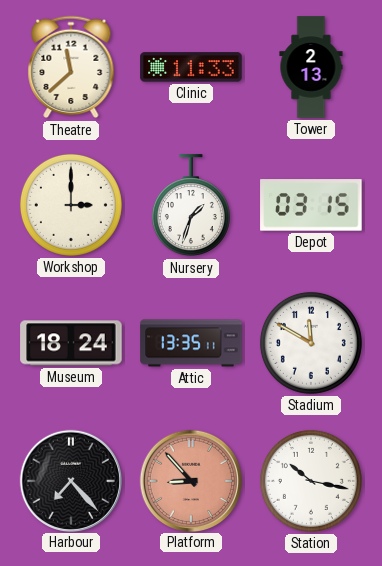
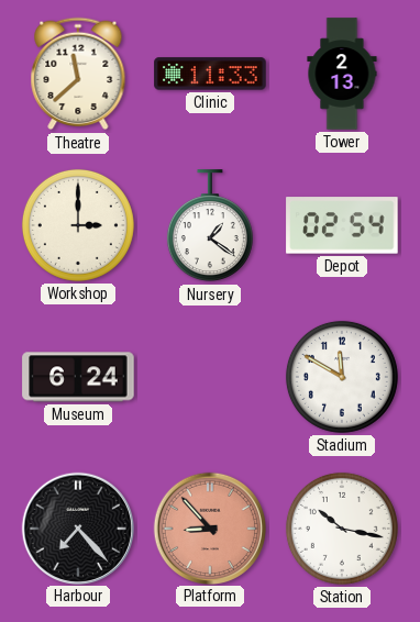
Nursery: 1:33 -> 1:21 (210, 226)
Depot: 03:15 -> 02:54 (342, 225)
Museum: 18:24 -> 6:24 (78, 377)
Attic: 13:35 -> none (191, 343)
